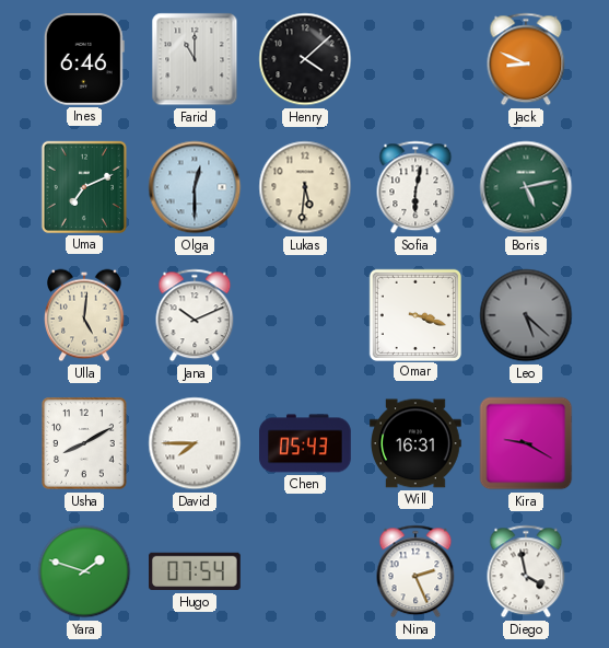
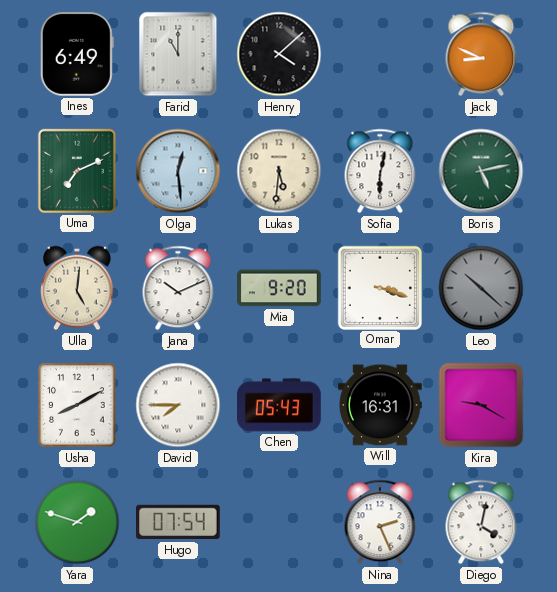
Ines: 6:46 -> 6:49 (77, 55)
Olga: 12:30 -> 12:29 (178, 171)
Mia: none -> 9:20 (280, 288)
Leo: 5:22 -> 10:22 (481, 288)
Diego: 3:58 -> 4:02 (481, 522)
